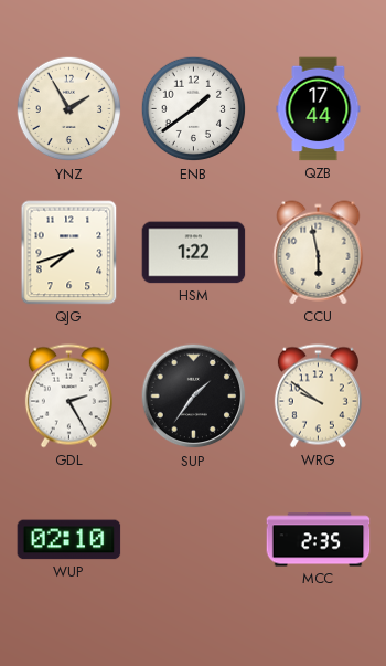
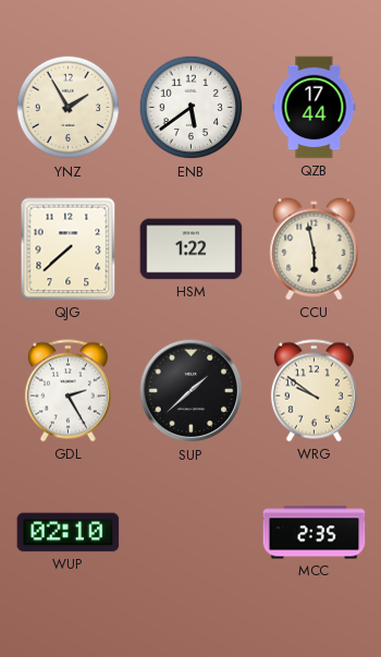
ENB: 1:39 -> 5:39 (192, 108)
QJG: 7:42 -> 7:38 (69, 250)
SUP: 1:36 -> 1:38 (192, 391)
